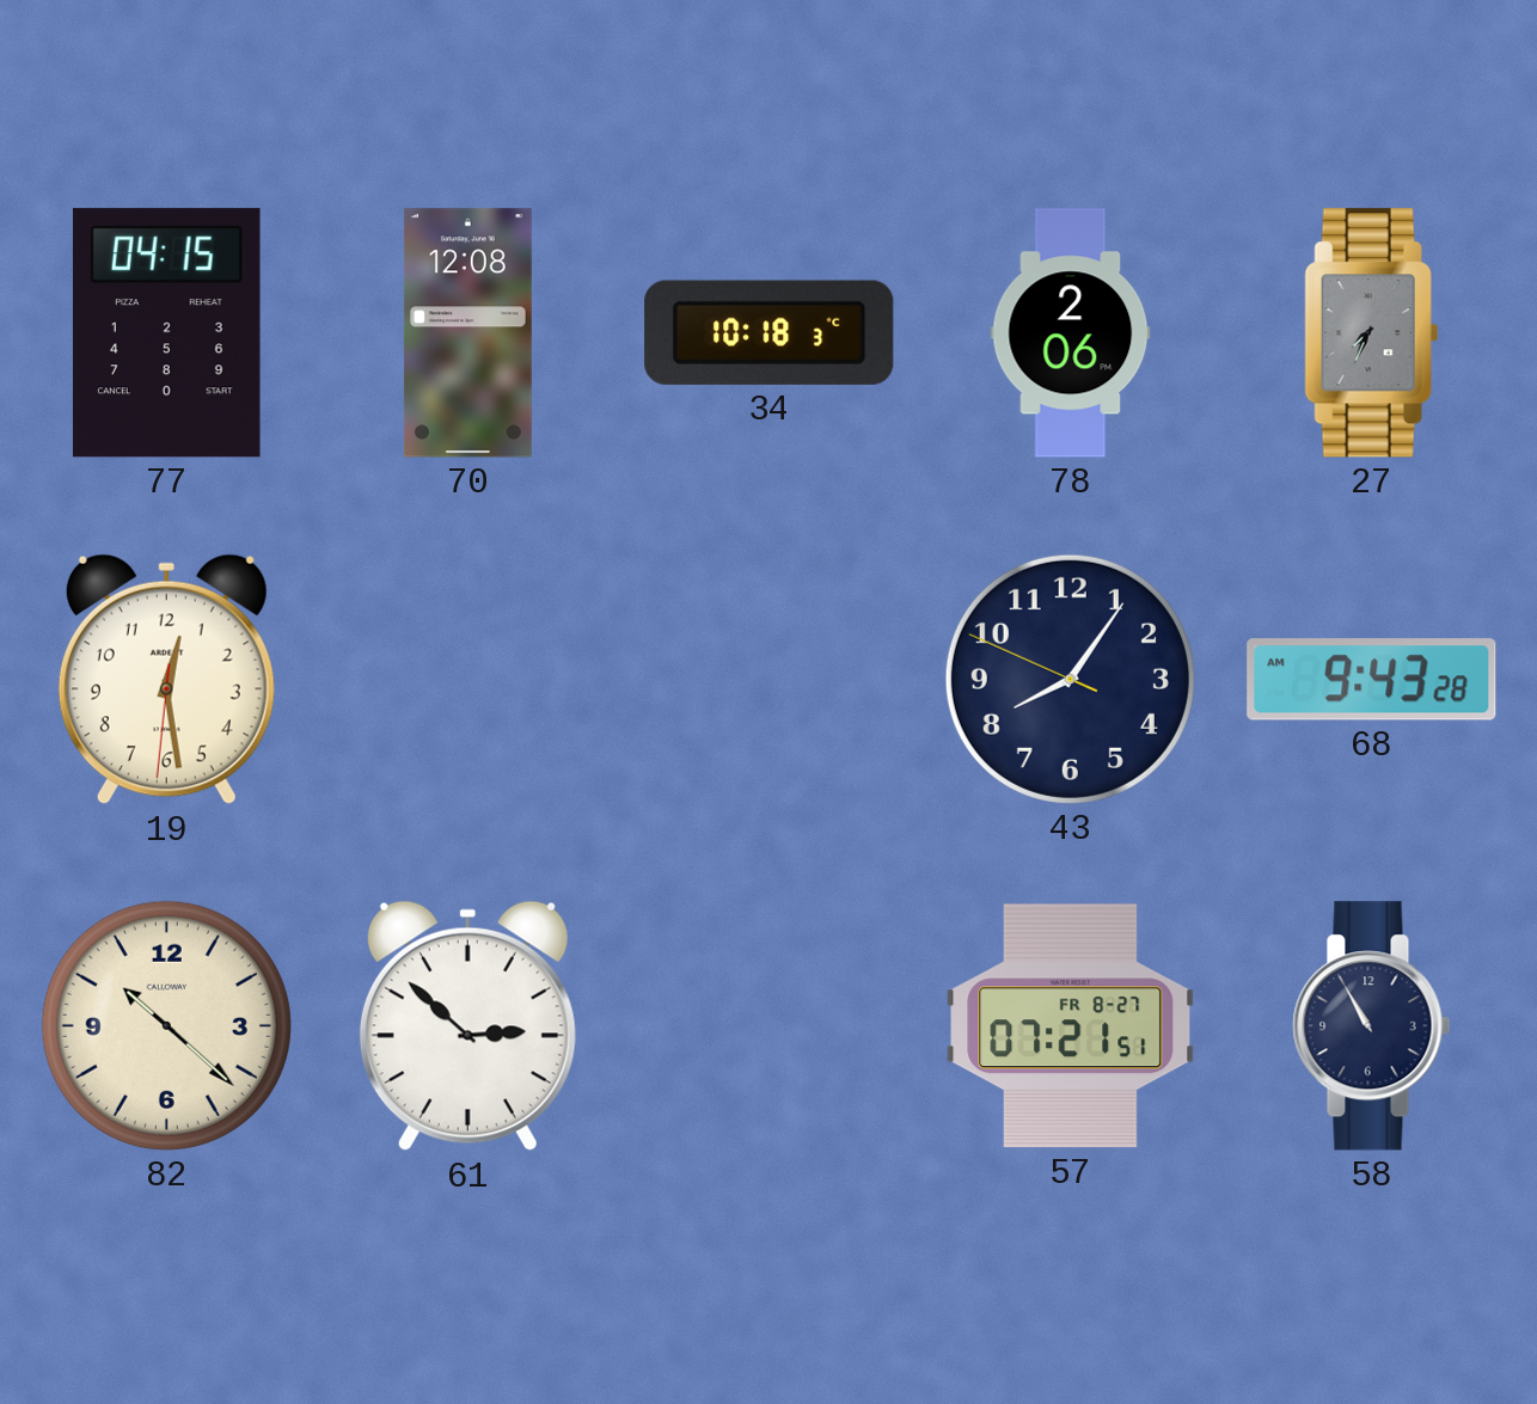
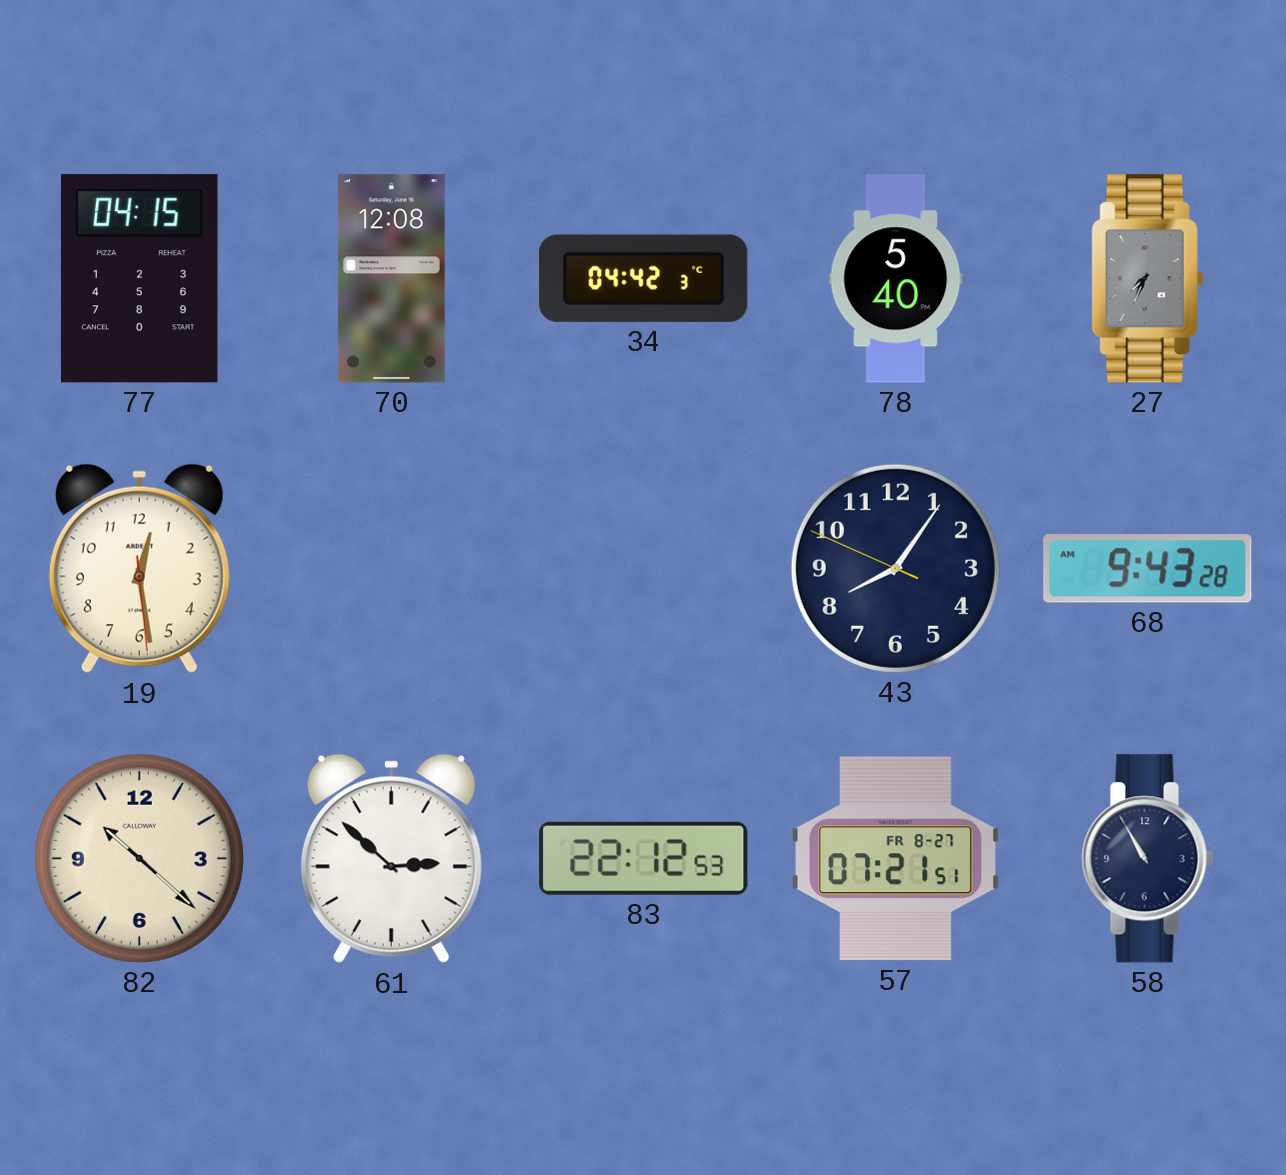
34: 10:18 -> 04:42 (644, 278)
78: 2:06 -> 5:40 (896, 279)
19: 12:28:31 -> 12:28:29 (139, 569)
83: none -> 22:12 (644, 858)
